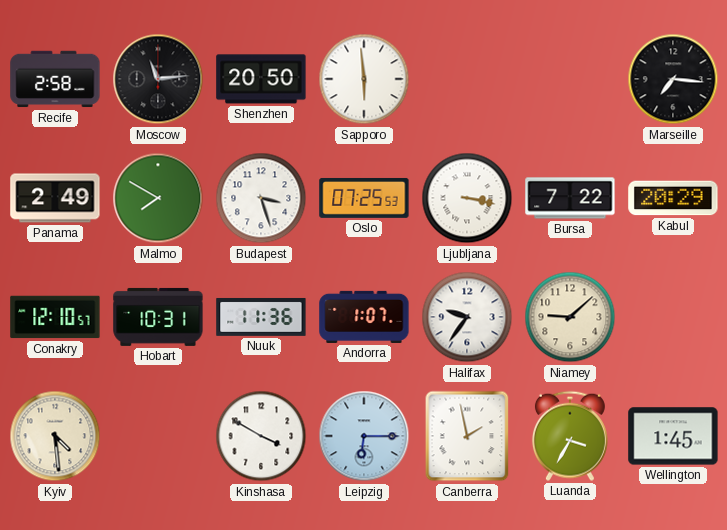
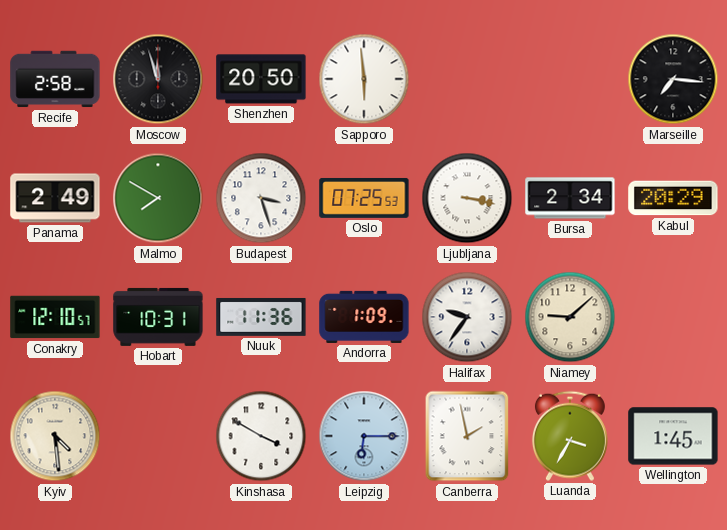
Moscow: 11:14 -> 11:57 (158, 79)
Bursa: 7:22 -> 2:34 (570, 198)
Andorra: 1:07 -> 1:09 (364, 317)
